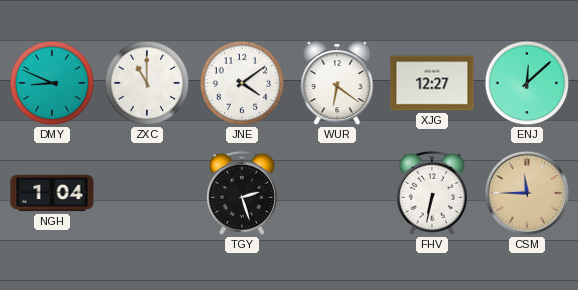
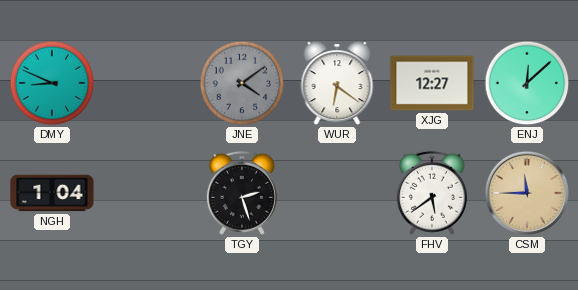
ZXC: 11:00 -> none (147, 83)
JNE dial: white -> grey (242, 83)
FHV: 6:32 -> 5:39 (432, 193)
